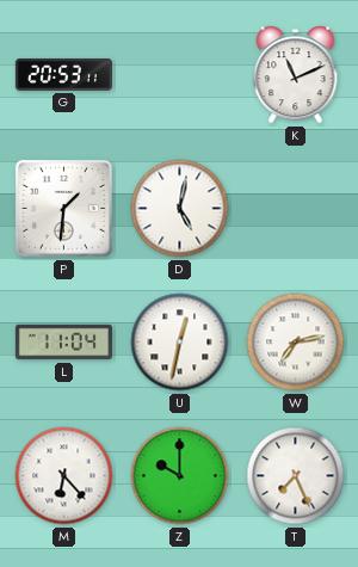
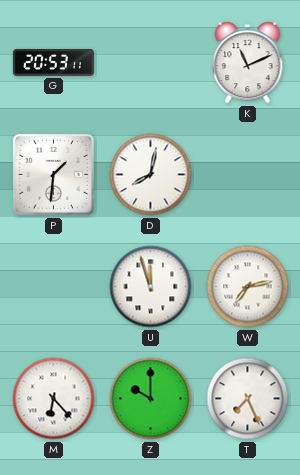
D: 5:02 -> 8:02 (151, 175)
L: 11:04 -> none (63, 343)
U: 12:32 -> 11:57 (151, 287)
